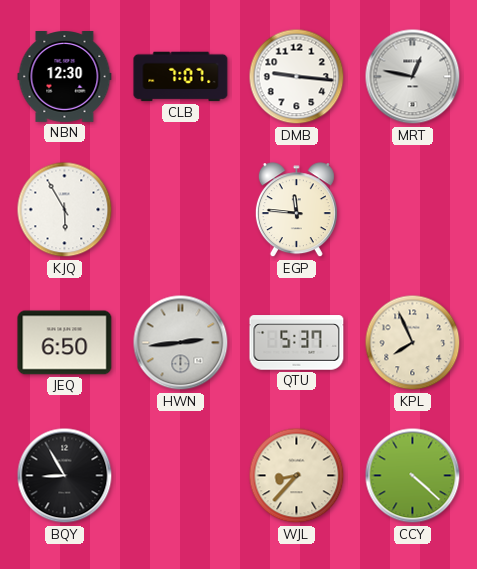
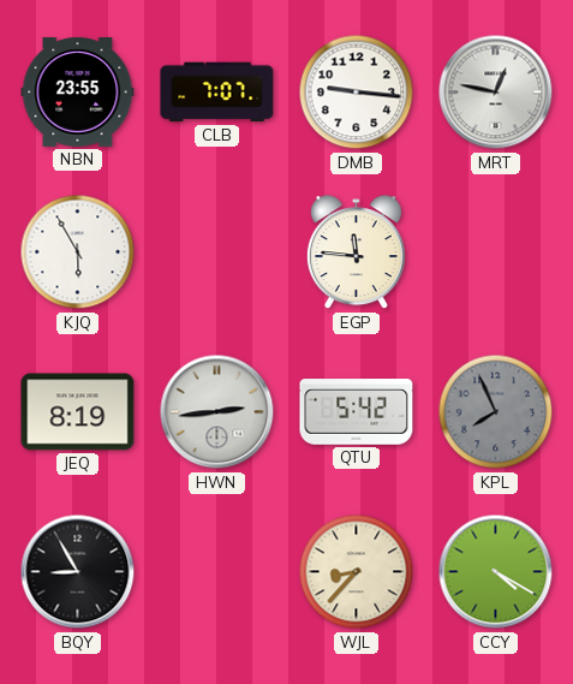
NBN: 12:30 -> 23:55 (78, 93)
JEQ: 6:50 -> 8:19 (78, 412)
QTU: 5:37 -> 5:42 (357, 412)
KPL dial: cream -> grey (496, 412)
CCY: 4:22 -> 4:20 (496, 572)
